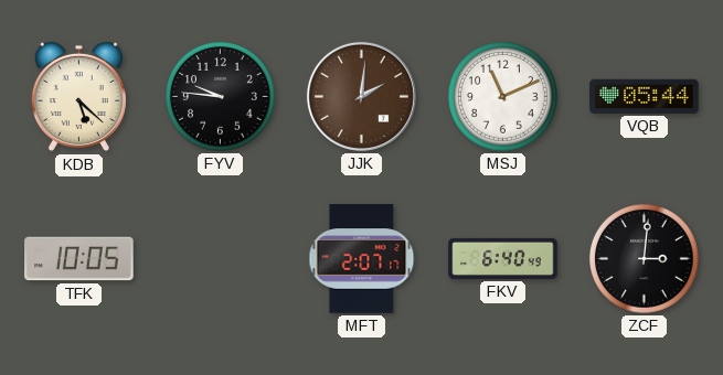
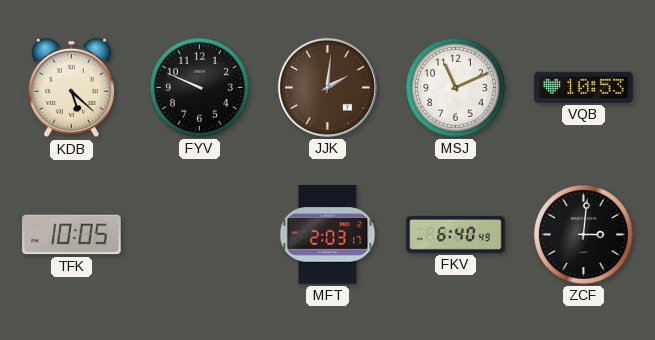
FYV: 9:46 -> 9:49 (200, 88)
VQB: 05:44 -> 10:53 (584, 87)
MFT: 2:07 -> 2:03 (328, 235)
